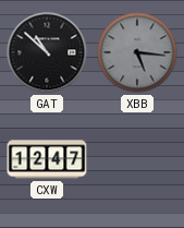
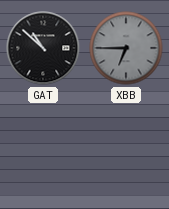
XBB: 5:16 -> 6:45 (126, 48)
CXW: 12:47 -> none (47, 159)
